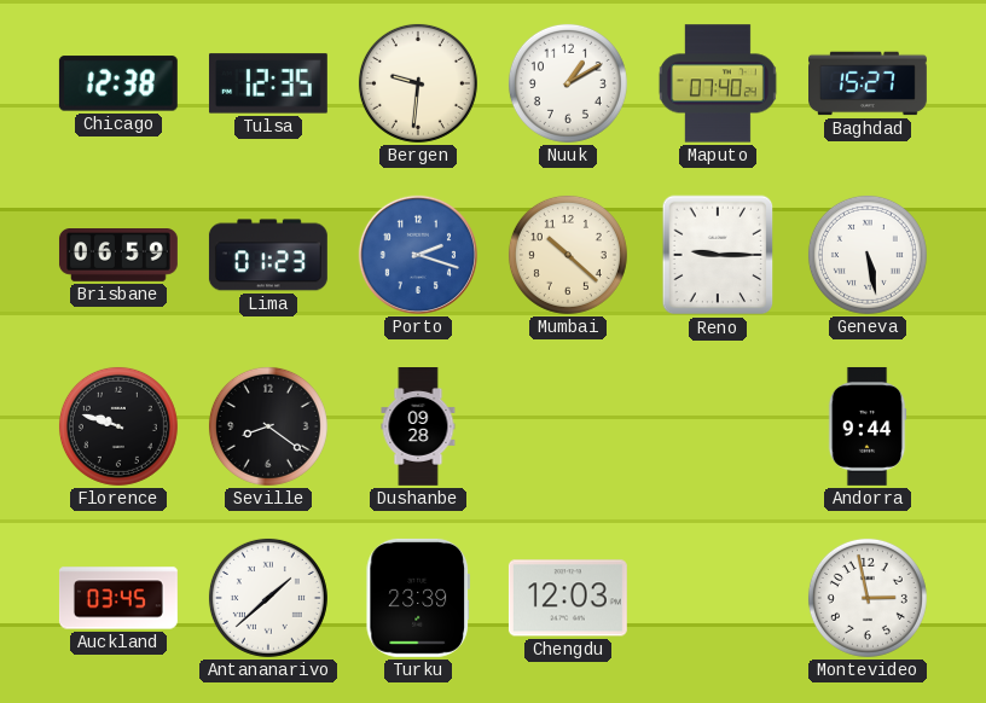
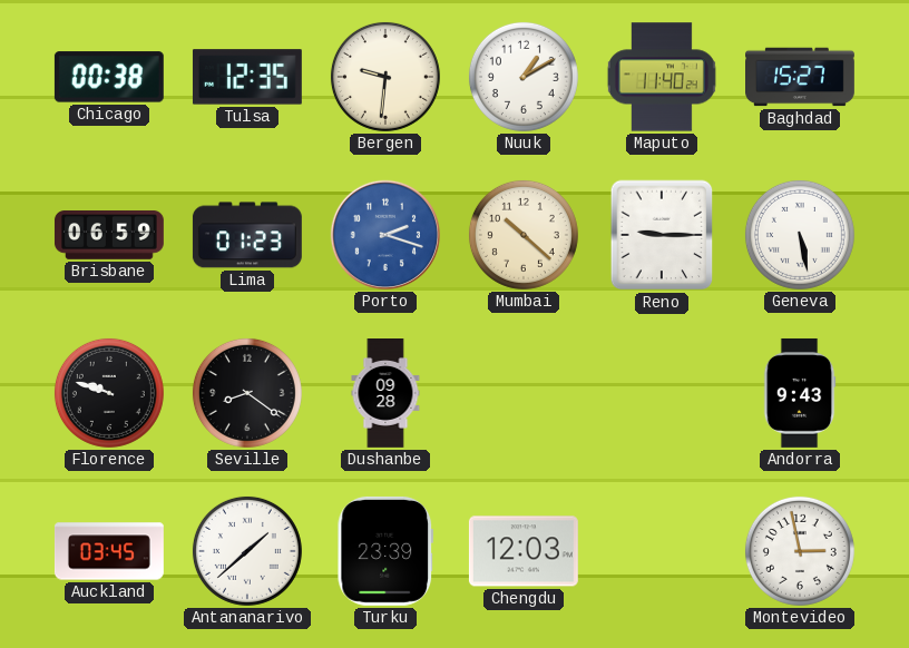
Chicago: 12:38 -> 00:38 (109, 77)
Maputo: 07:40 -> 11:40 (662, 77)
Andorra: 9:44 -> 9:43 (800, 393)
